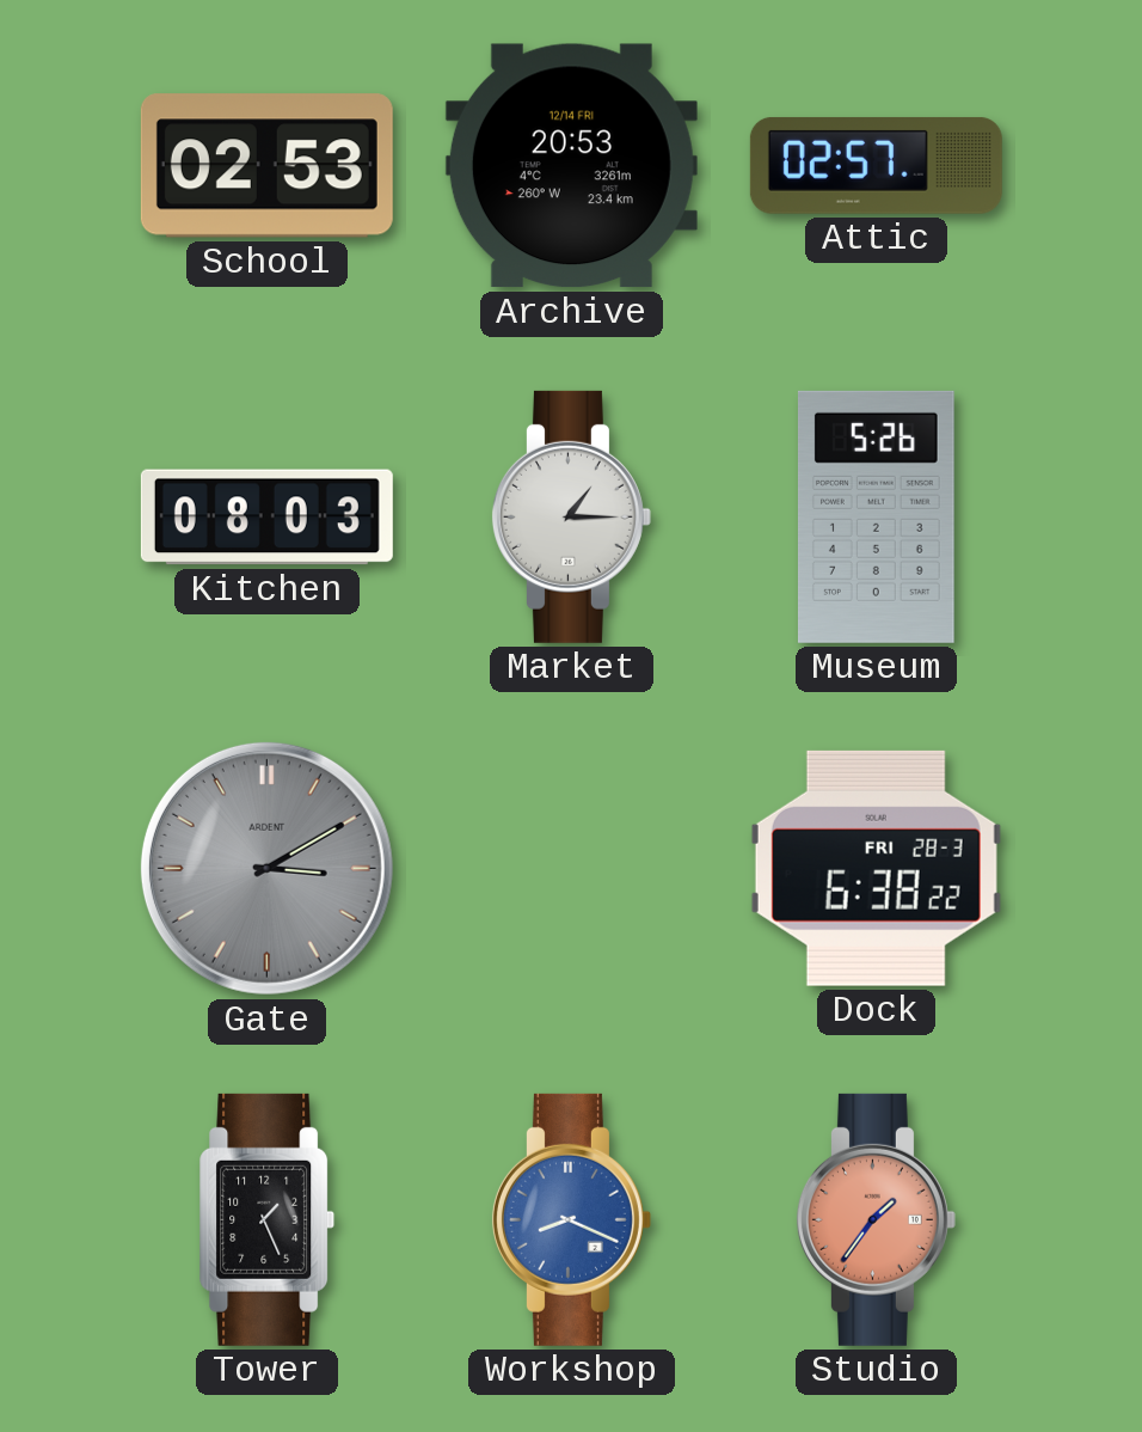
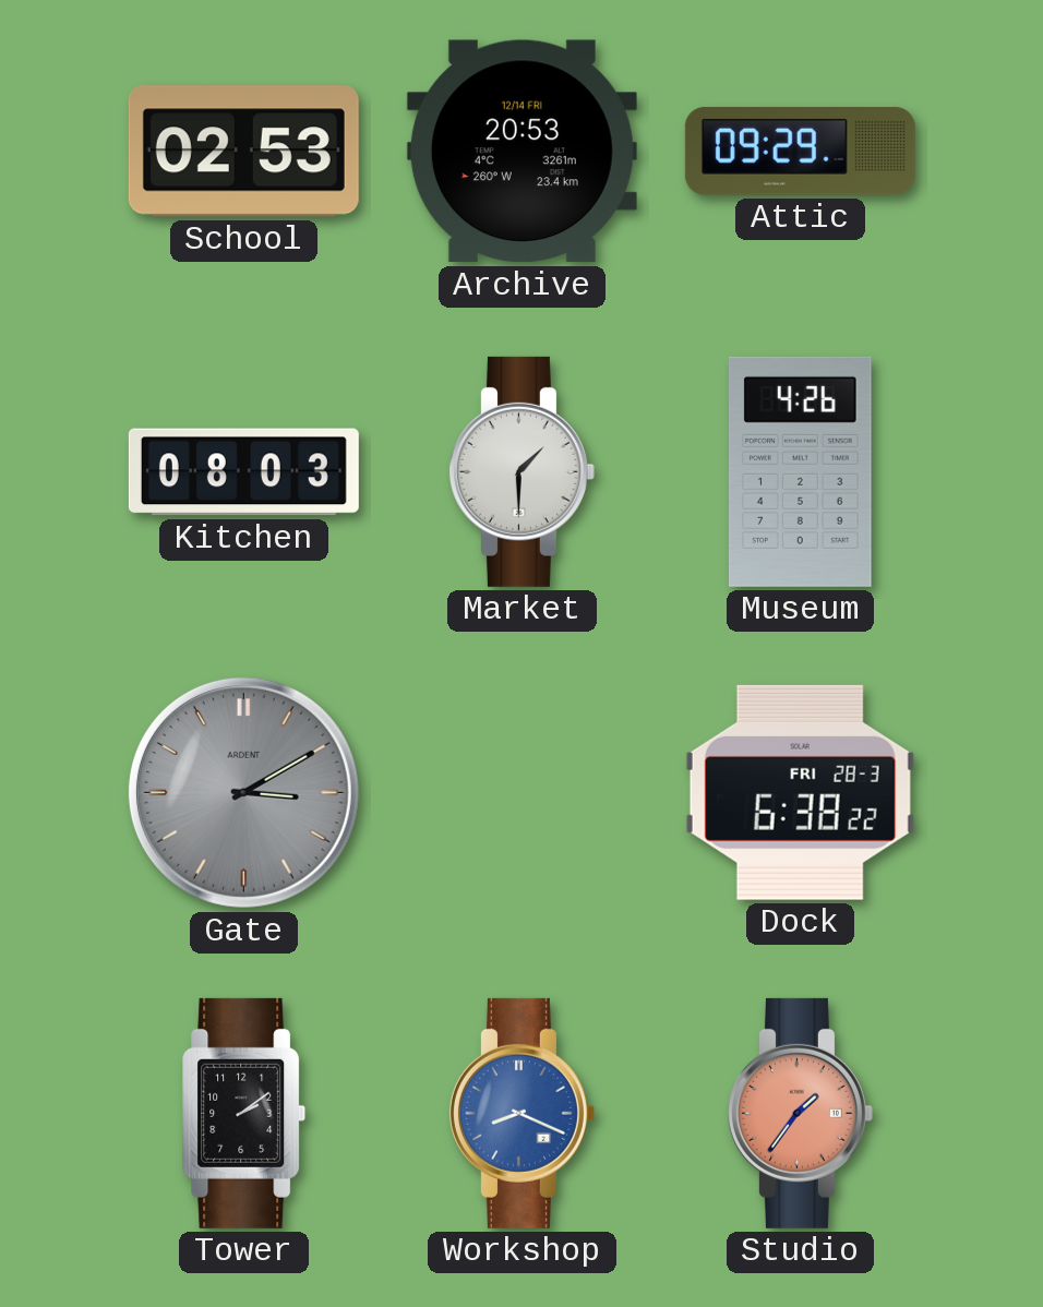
Attic: 02:57 -> 09:29 (800, 151)
Market: 1:15 -> 1:30 (521, 471)
Museum: 5:26 -> 4:26 (800, 471)
Tower: 1:26 -> 2:09 (244, 1113)
